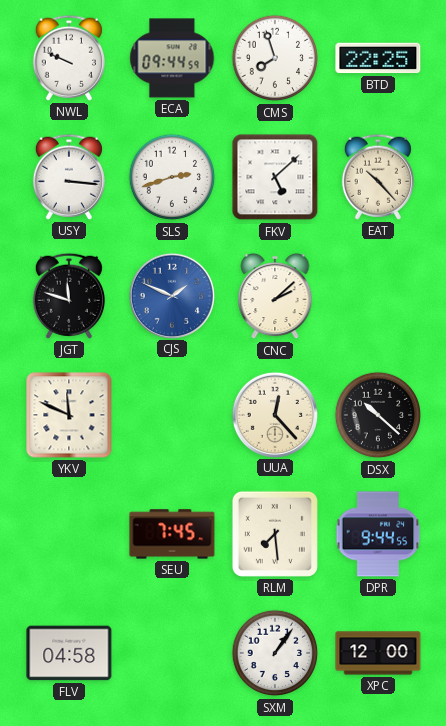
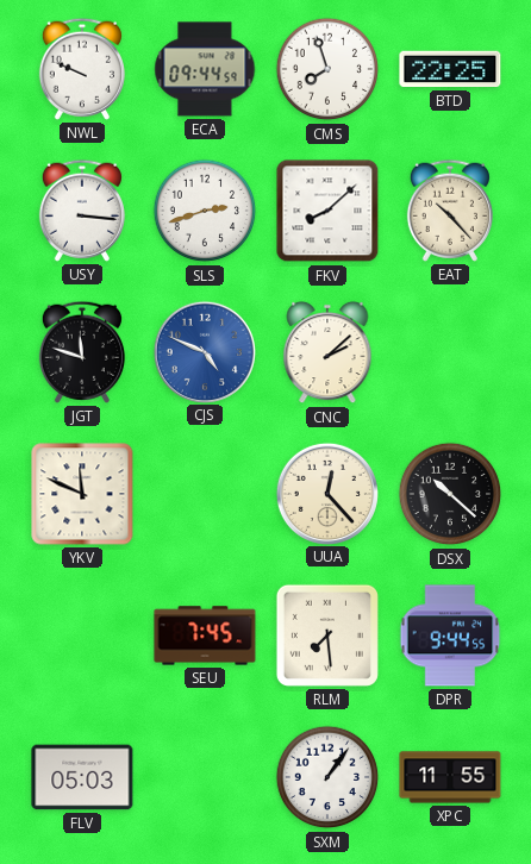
FKV: 5:08 -> 8:08 (327, 211)
CJS: 1:49 -> 4:49 (204, 351)
FLV: 04:58 -> 05:03 (82, 777)
XPC: 12:00 -> 11:55 (450, 777)
